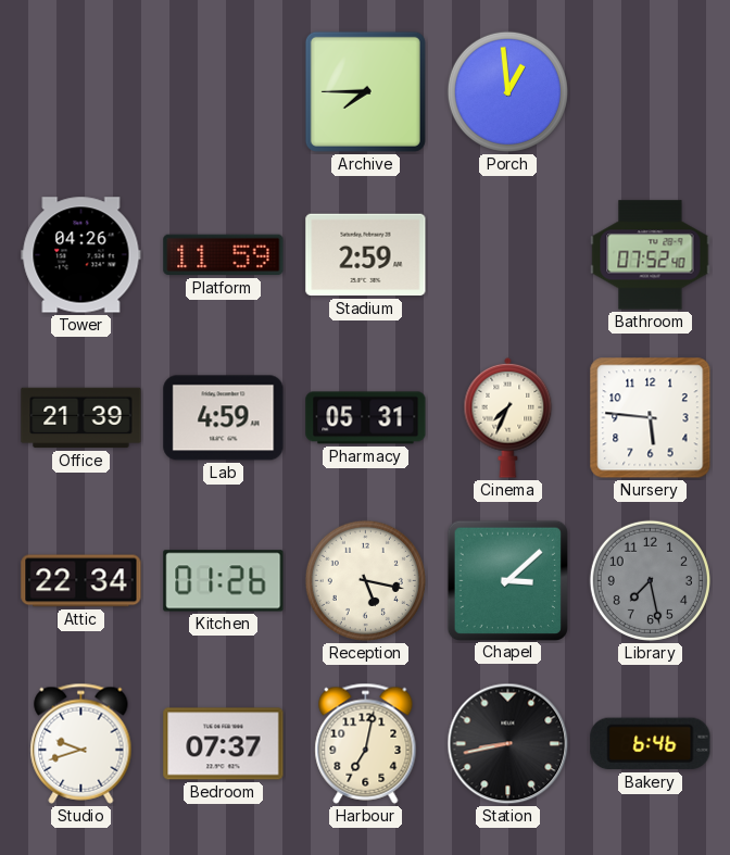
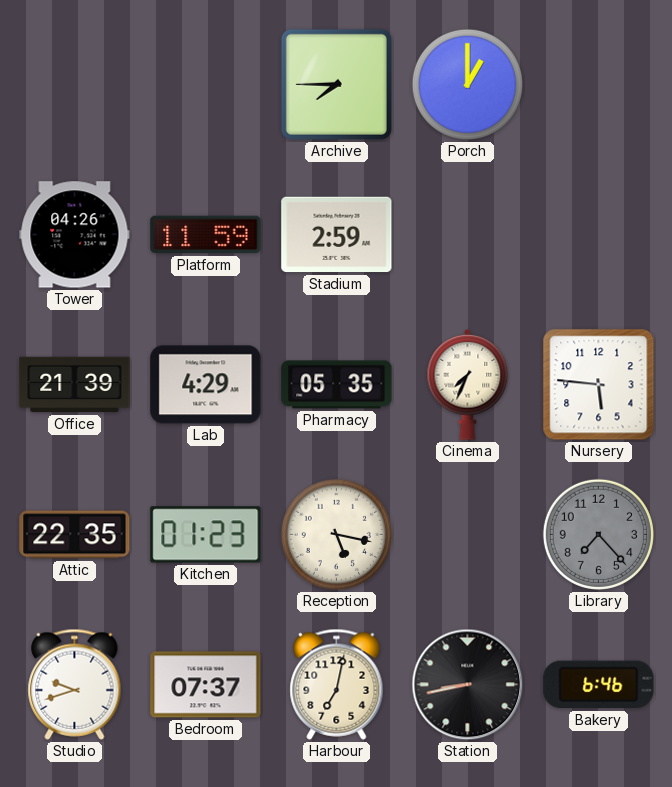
Porch: 12:59 -> 1:00 (467, 84)
Bathroom: 07:52 -> none (651, 255)
Lab: 4:59 -> 4:29 (206, 385)
Pharmacy: 05:31 -> 05:35 (337, 385)
Attic: 22:34 -> 22:35 (75, 535)
Kitchen: 01:26 -> 01:23 (206, 535)
Chapel: 3:08 -> none (507, 580)
Library: 7:28 -> 7:23 (598, 534)
